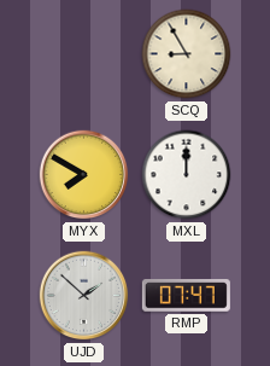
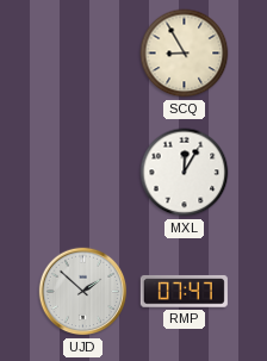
MYX: 7:50 -> none (84, 175)
MXL: 12:00 -> 12:05 (185, 173)
